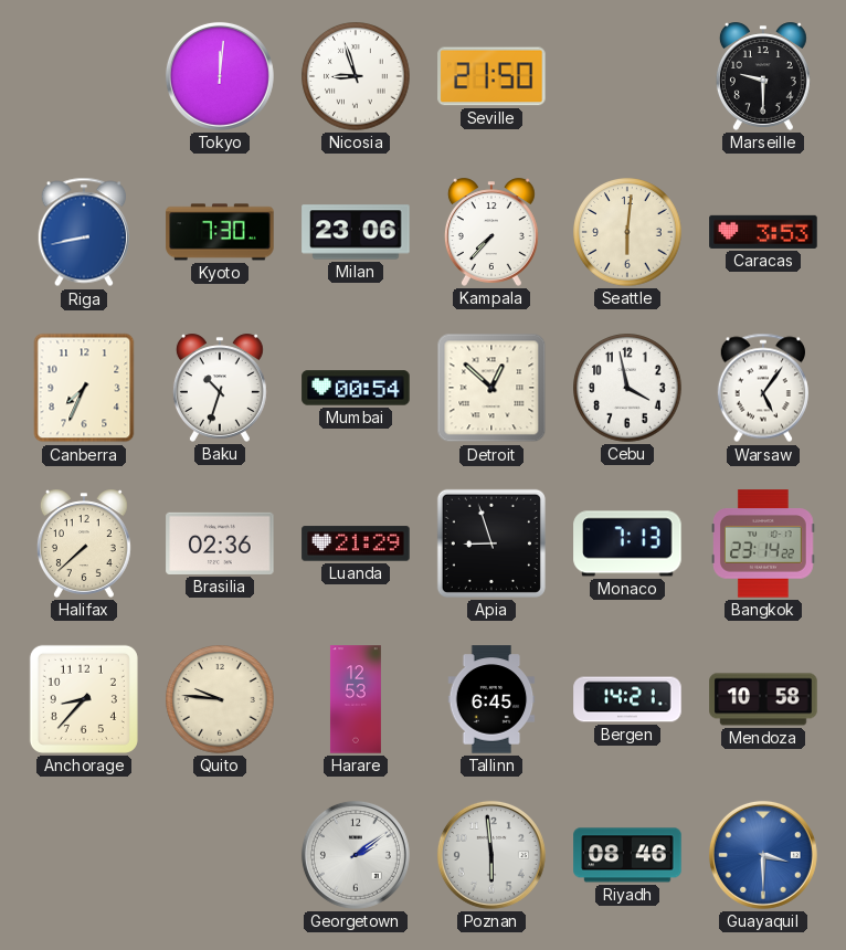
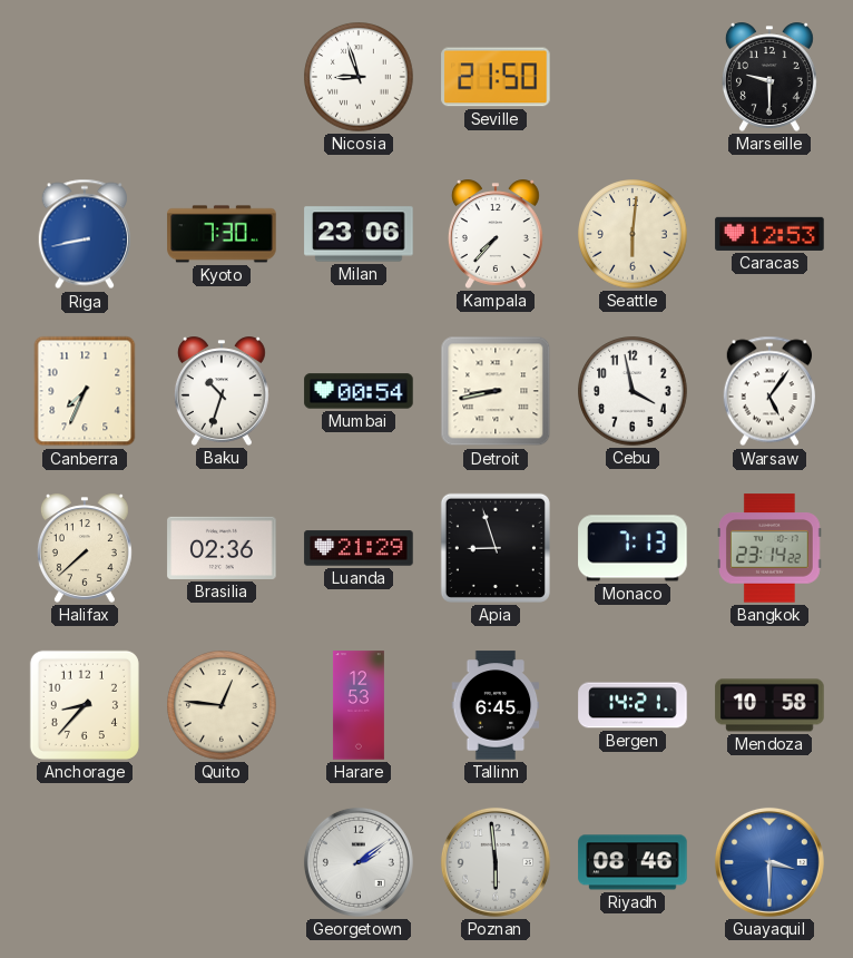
Tokyo: 12:01 -> none (220, 76)
Caracas: 3:53 -> 12:53 (769, 234)
Detroit: 12:52 -> 8:43 (496, 391)
Quito: 9:46 -> 12:46 (222, 705)
